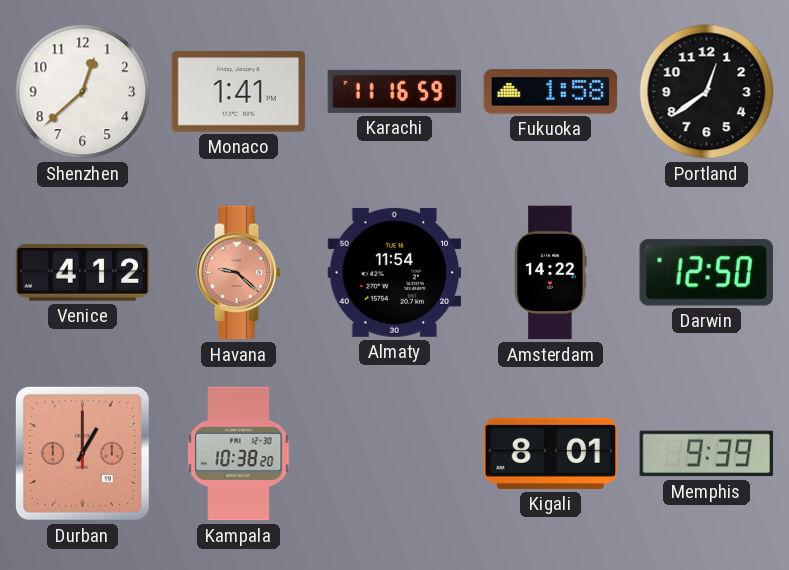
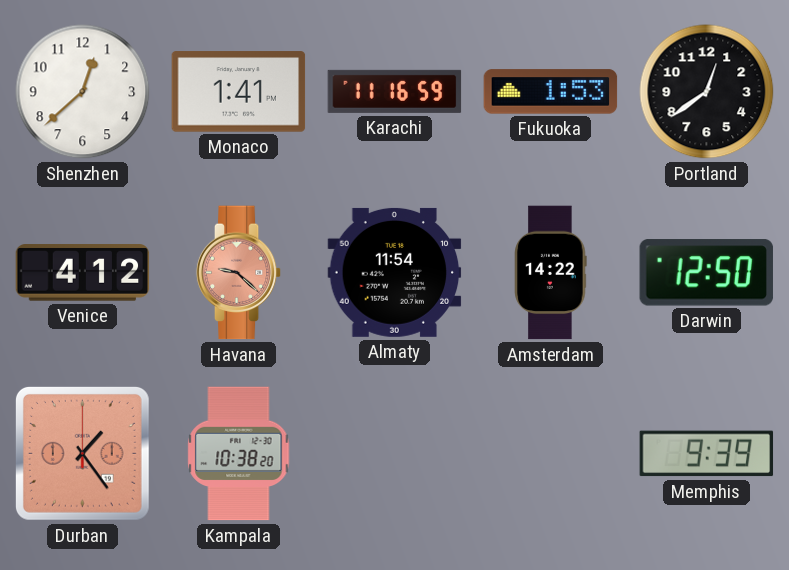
Fukuoka: 1:58 -> 1:53 (551, 92)
Durban: 1:00 -> 1:24 (82, 453)
Kigali: 8:01 -> none (551, 453)
